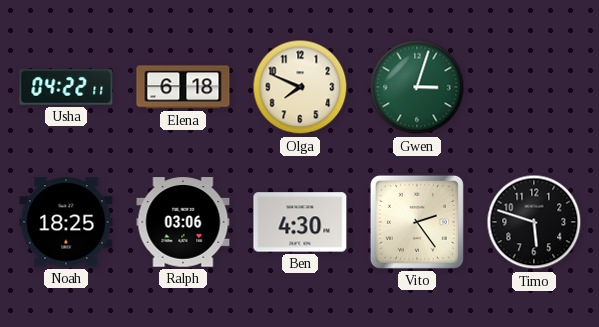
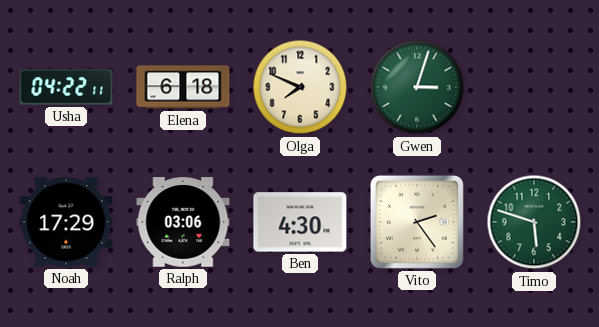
Noah: 18:25 -> 17:29 (66, 222)
Timo dial: black -> green (534, 222)
